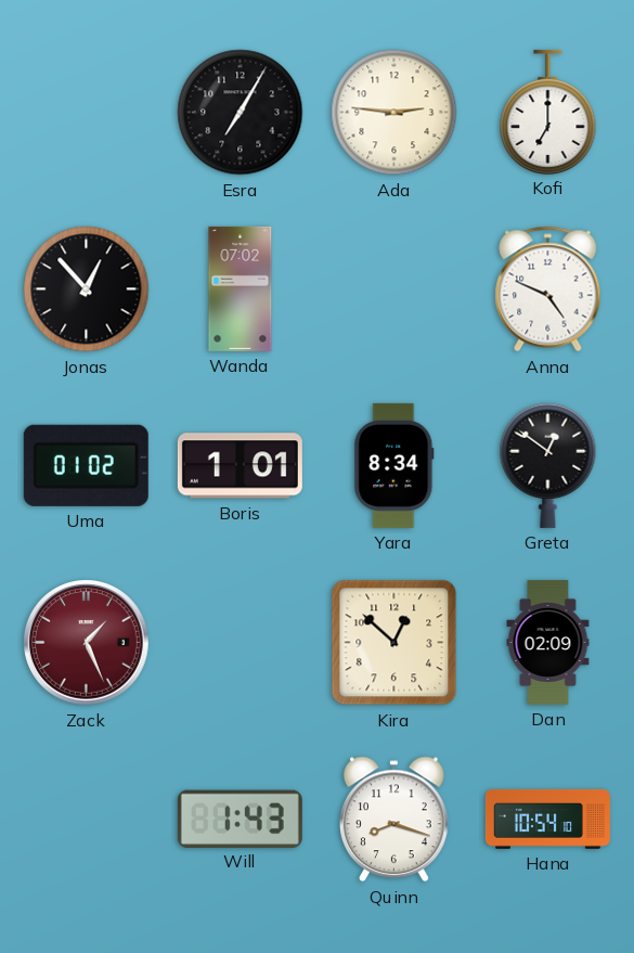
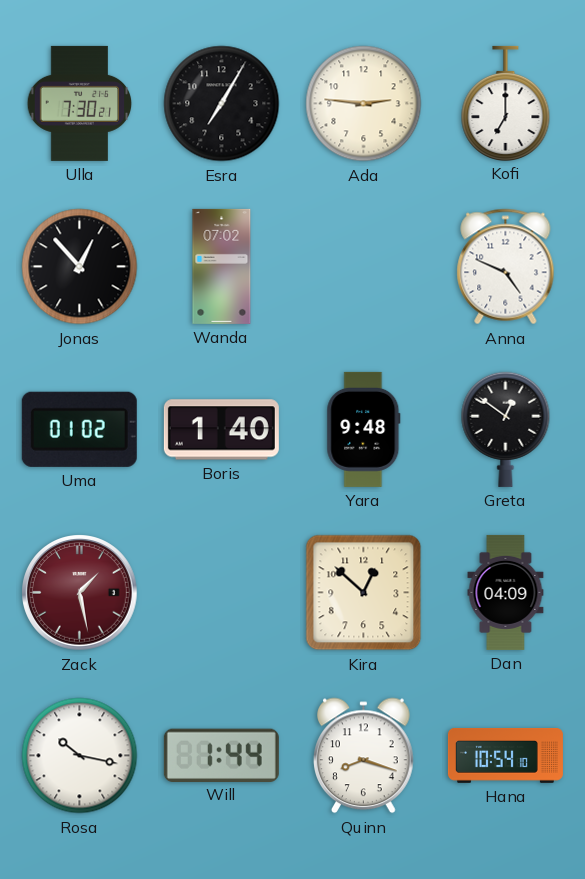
Ulla: none -> 7:30 (80, 103)
Boris: 1:01 -> 1:40 (221, 430)
Yara: 8:34 -> 9:48 (364, 429)
Zack: 1:26 -> 1:28 (80, 593)
Dan: 02:09 -> 04:09 (506, 592)
Rosa: none -> 10:17 (80, 756)
Will: 1:43 -> 1:44 (221, 755)
